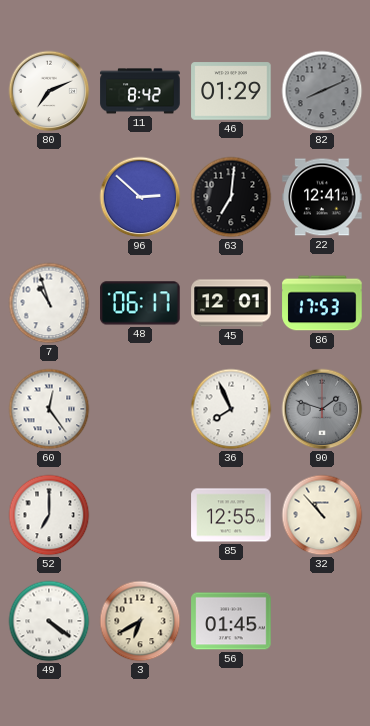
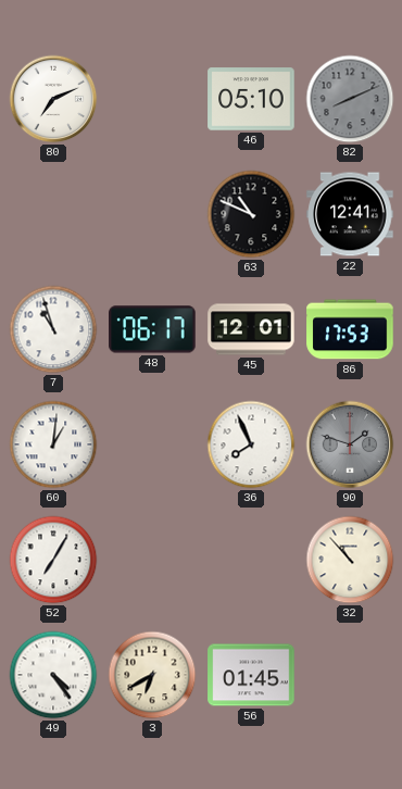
11: 8:42 -> none (140, 91)
46: 01:29 -> 05:10 (251, 99)
96: 2:52 -> none (140, 197)
63: 7:01 -> 10:49 (251, 214)
60: 12:24 -> 1:01 (53, 444)
52: 7:00 -> 7:05 (53, 560)
85: 12:55 -> none (231, 515)
49: 4:21 -> 4:24 (53, 675)
